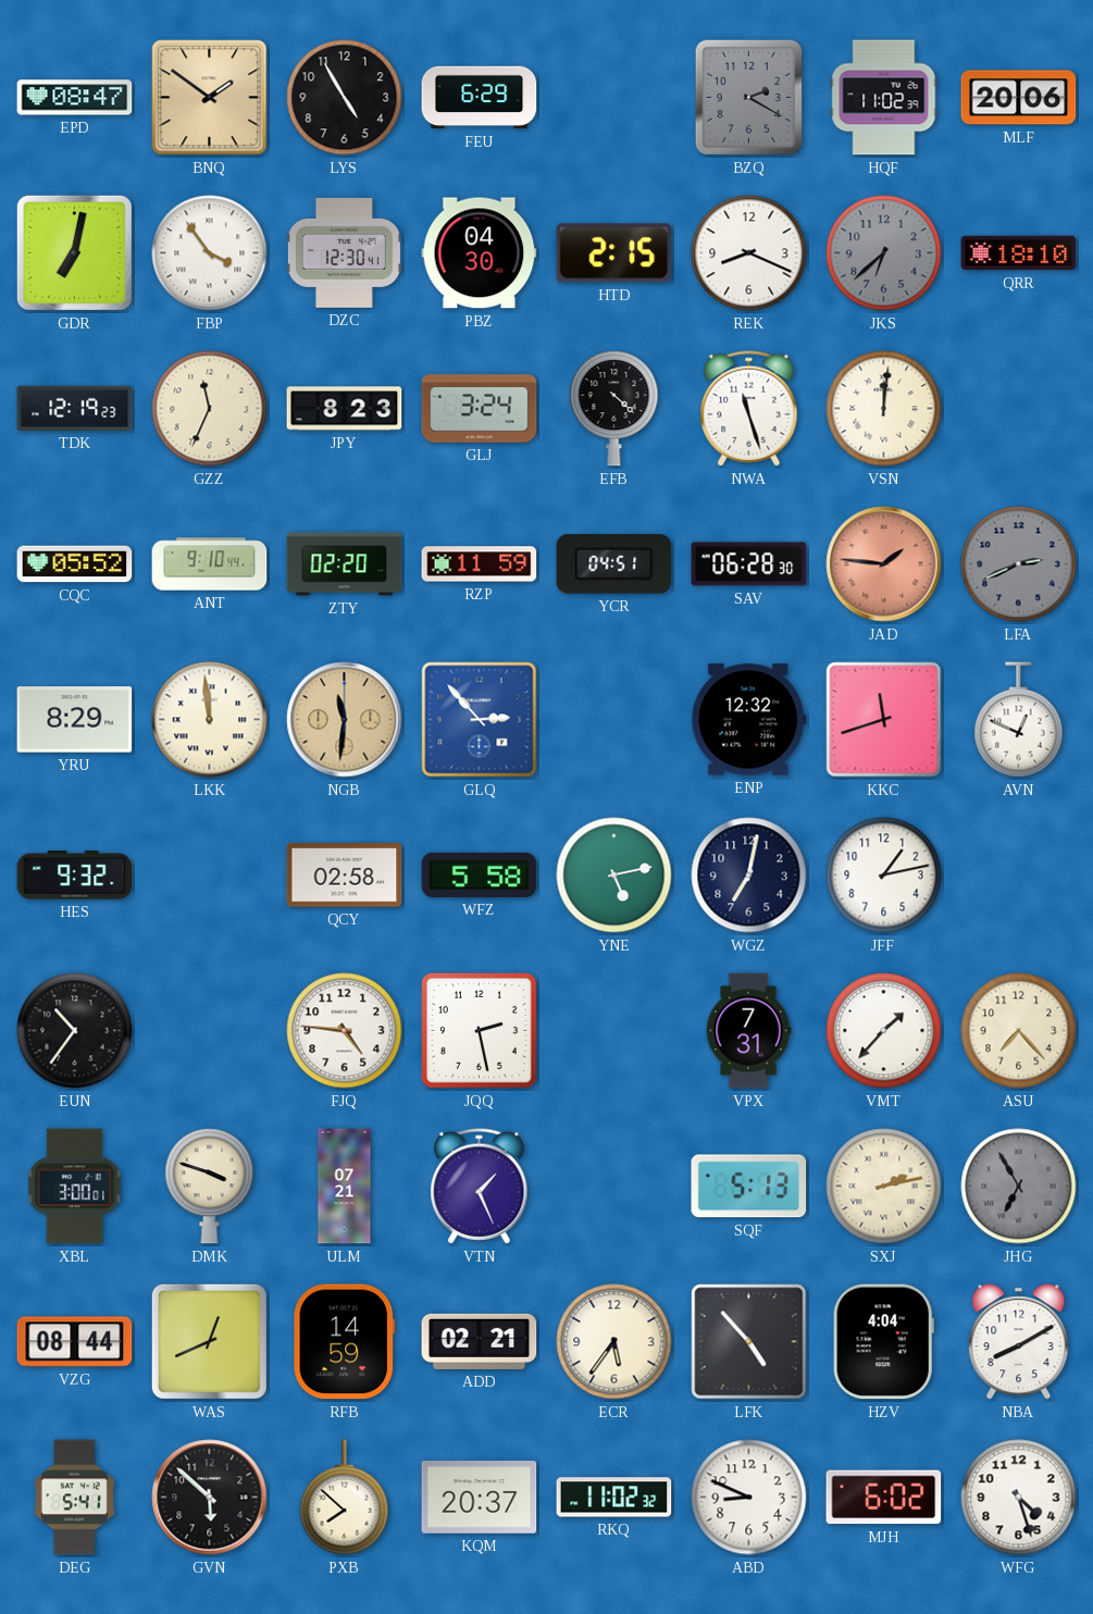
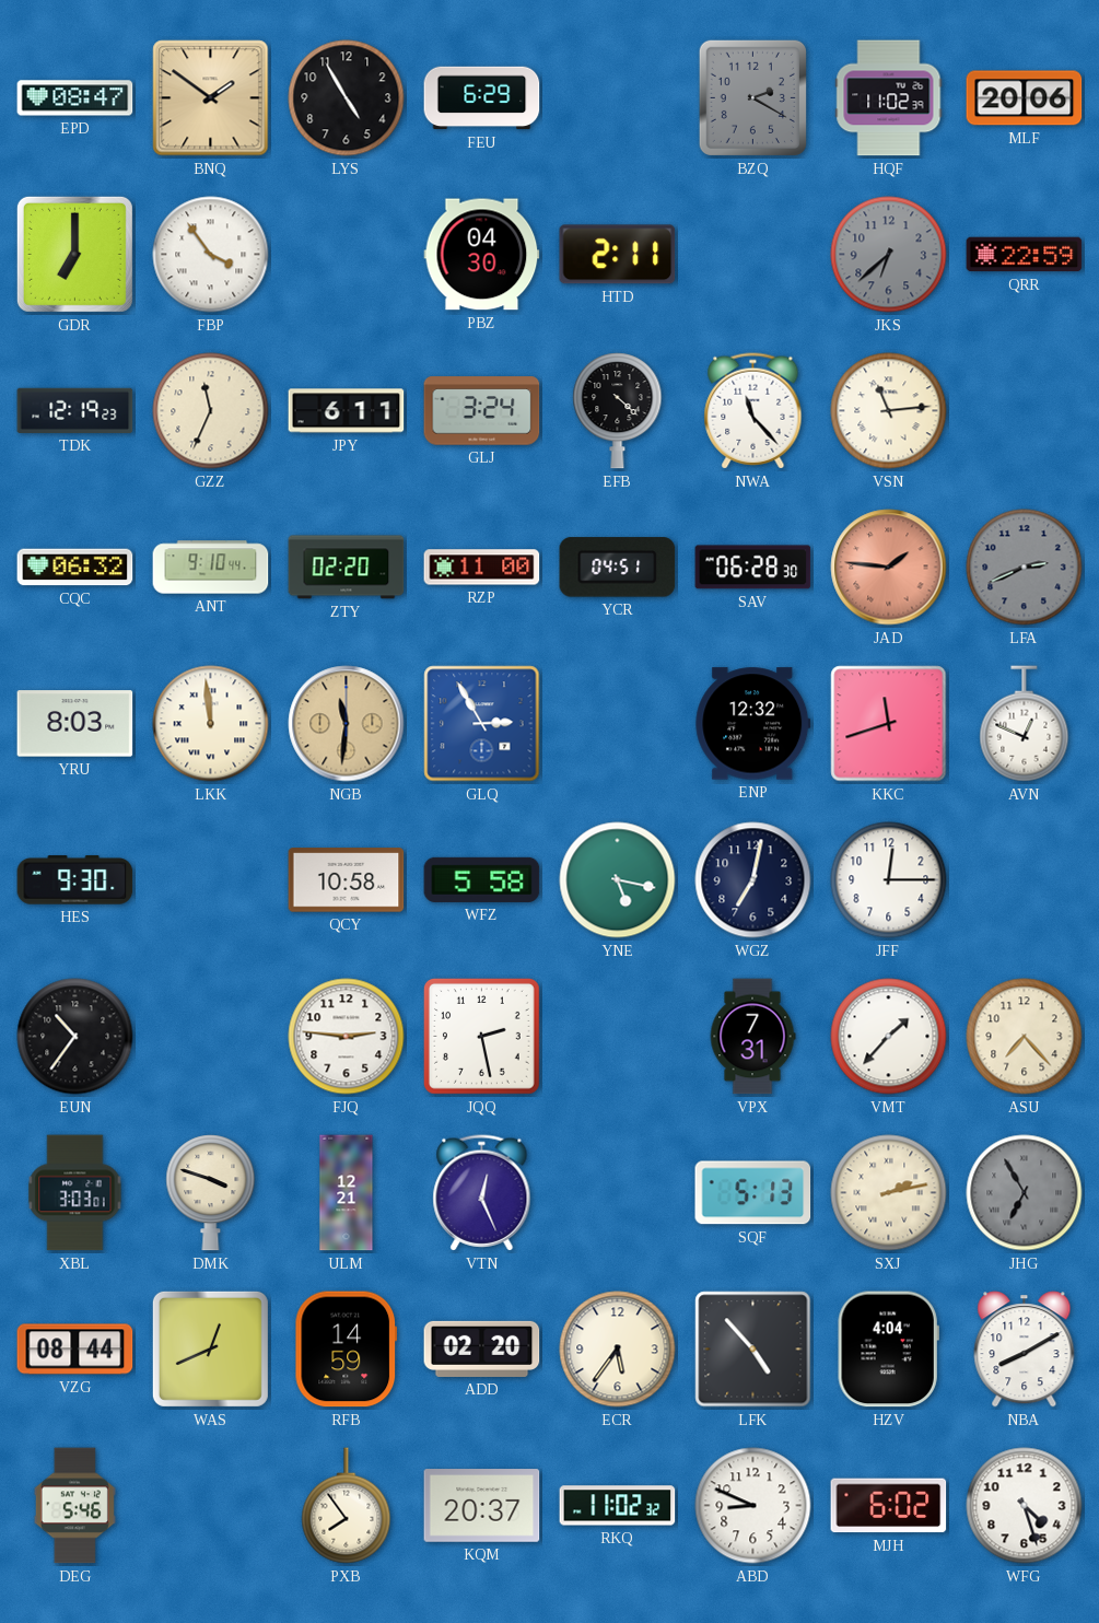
GDR: 7:02 -> 7:00 (74, 254)
DZC: 12:30 -> none (344, 252)
HTD: 2:15 -> 2:11 (618, 255)
REK: 8:19 -> none (749, 253)
QRR: 18:10 -> 22:59 (1025, 255)
JPY: 8:23 -> 6:11 (347, 411)
NWA: 11:27 -> 11:23 (753, 411)
VSN: 12:01 -> 11:14 (889, 411)
CQC: 05:52 -> 06:32 (75, 568)
RZP: 11:59 -> 11:00 (482, 568)
YRU: 8:29 -> 8:03 (75, 724)
GLQ: 2:53 -> 2:55 (482, 724)
HES: 9:32 -> 9:30 (75, 880)
QCY: 02:58 -> 10:58 (347, 880)
YNE: 5:13 -> 5:17 (618, 880)
JFF: 1:13 -> 12:15 (889, 880)
FJQ: 4:46 -> 2:46 (347, 1037)
XBL: 3:00 -> 3:03 (75, 1193)
ULM: 07:21 -> 12:21 (347, 1193)
VTN: 1:26 -> 12:26 (482, 1193)
ADD: 02:21 -> 02:20 (482, 1348)
DEG: 5:41 -> 5:46 (74, 1506)
GVN: 5:52 -> none (210, 1498)
PXB: 7:52 -> 7:54 (347, 1506)
